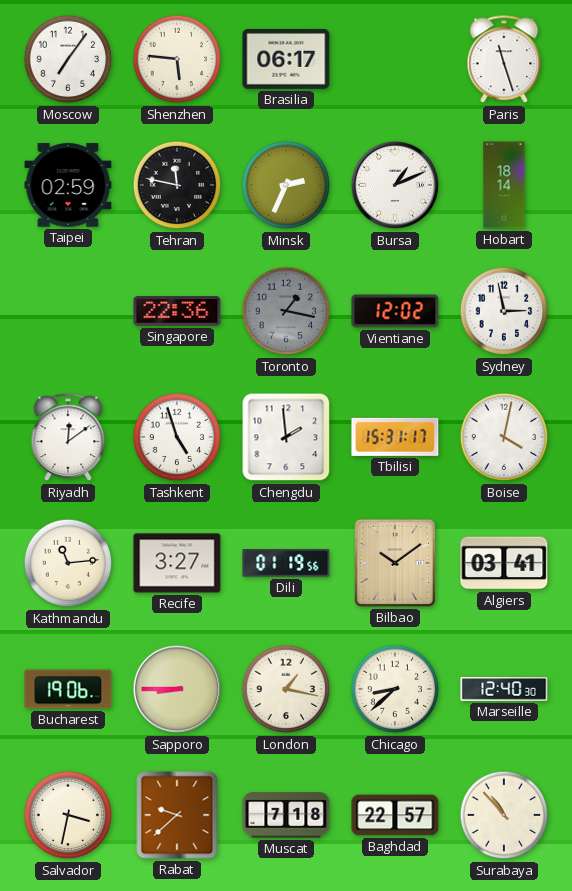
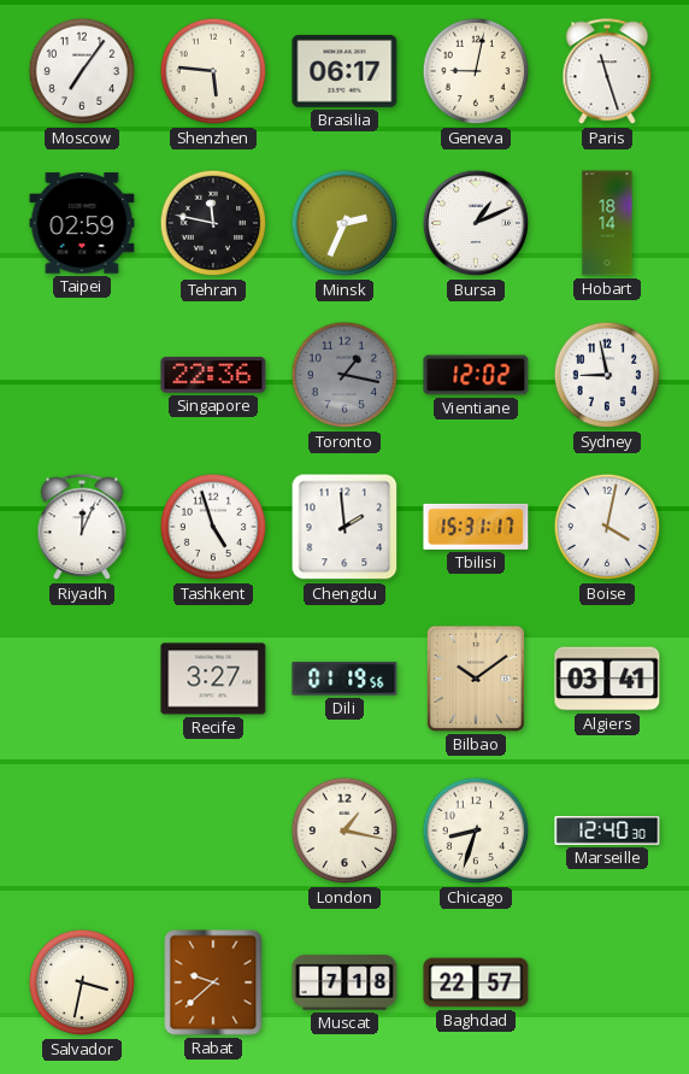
Geneva: none -> 9:02 (476, 71)
Sydney: 2:58 -> 8:58 (607, 375)
Riyadh: 12:09 -> 12:04 (82, 528)
Kathmandu: 11:14 -> none (68, 563)
Bucharest: 19:06 -> none (68, 689)
Sapporo: 8:45 -> none (177, 689)
Chicago: 8:38 -> 8:33 (476, 831)
Surabaya: 10:53 -> none (504, 815)
